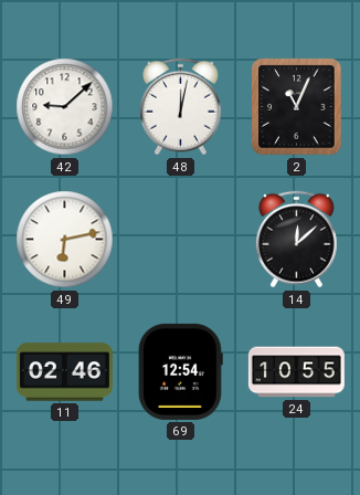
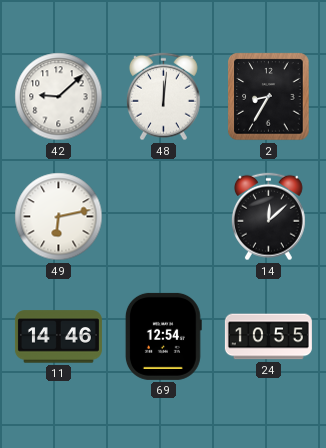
48: 12:02 -> 12:01 (163, 97)
2: 11:04 -> 8:35 (269, 97)
11: 02:46 -> 14:46 (58, 337)
